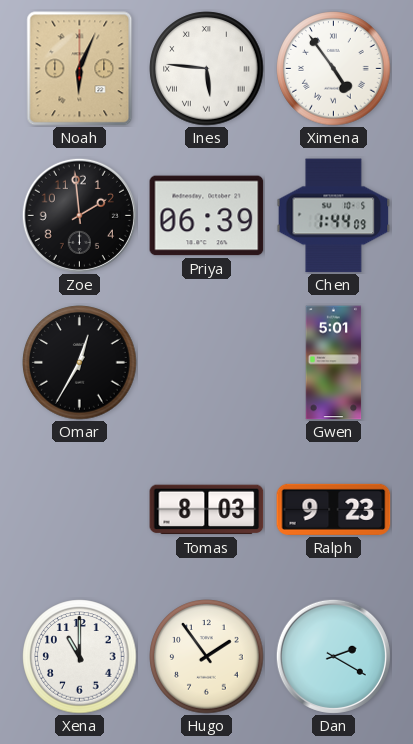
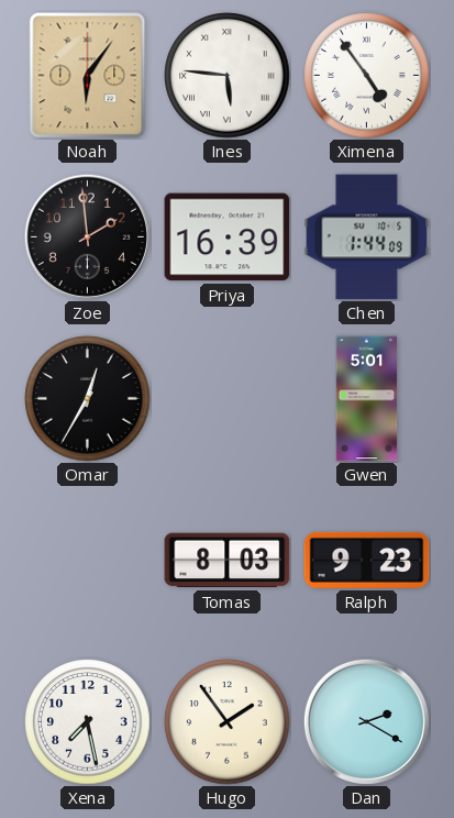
Noah: 6:04 -> 6:06 (88, 76)
Priya: 06:39 -> 16:39 (228, 237)
Xena: 11:00 -> 7:28 (88, 722)
